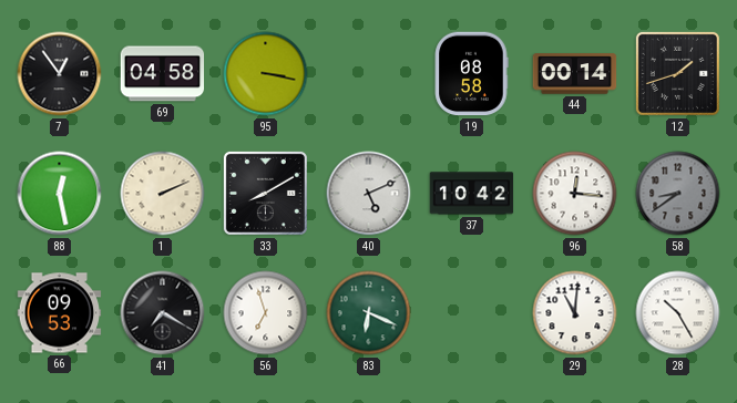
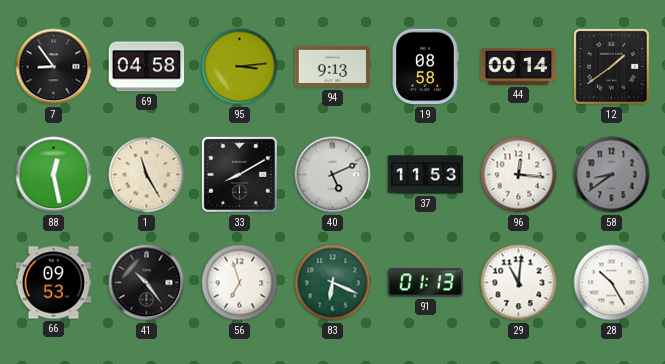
7: 12:54 -> 8:54 (54, 67)
95: 3:17 -> 3:14 (240, 67)
94: none -> 9:13 (333, 67)
12: 1:42 -> 1:39 (611, 66)
1: 2:11 -> 11:25 (147, 175)
37: 10:42 -> 11:53 (426, 175)
41: 7:20 -> 10:24 (147, 283)
91: none -> 01:13 (426, 283)
